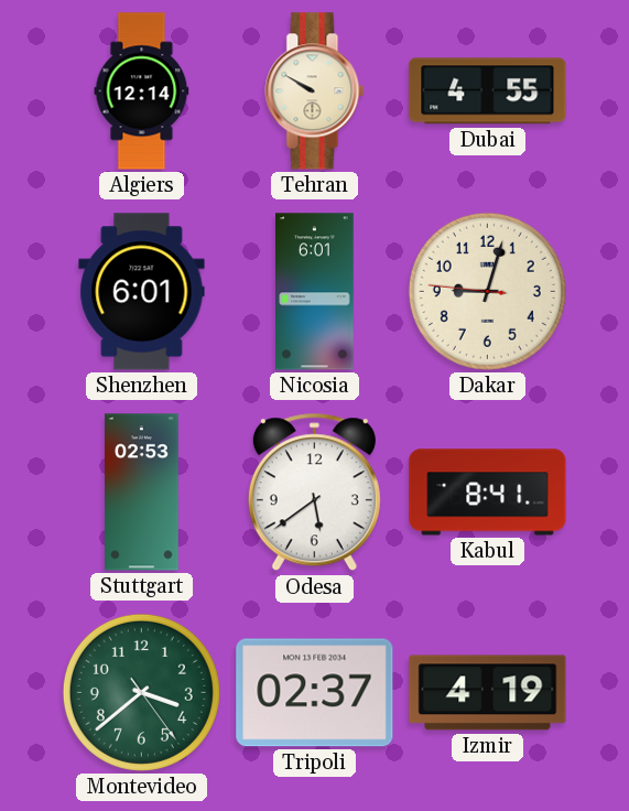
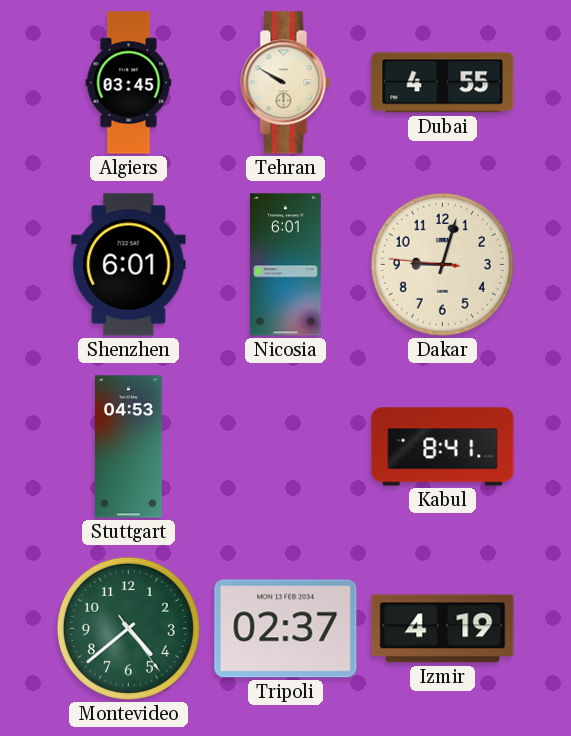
Algiers: 12:14 -> 03:45 (129, 83)
Stuttgart: 02:53 -> 04:53 (129, 447)
Odesa: 5:39 -> none (314, 493)
Montevideo: 3:38 -> 4:38 (128, 628)
